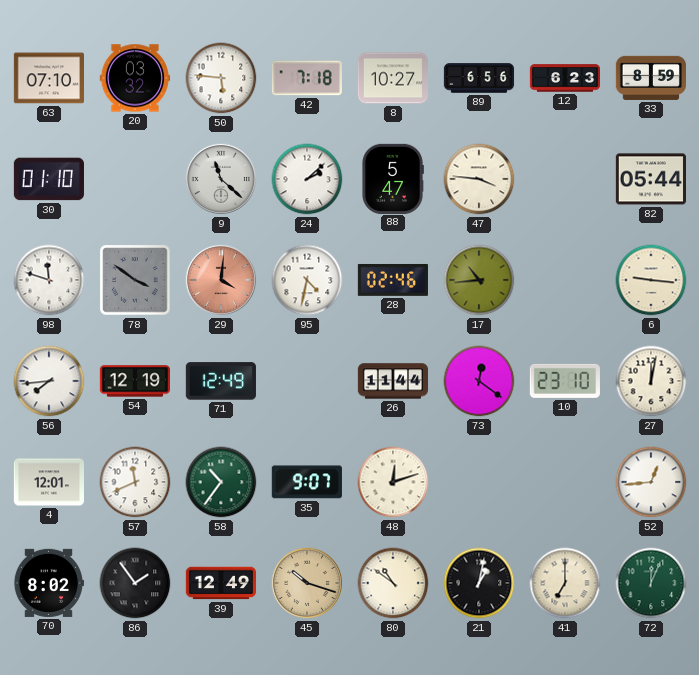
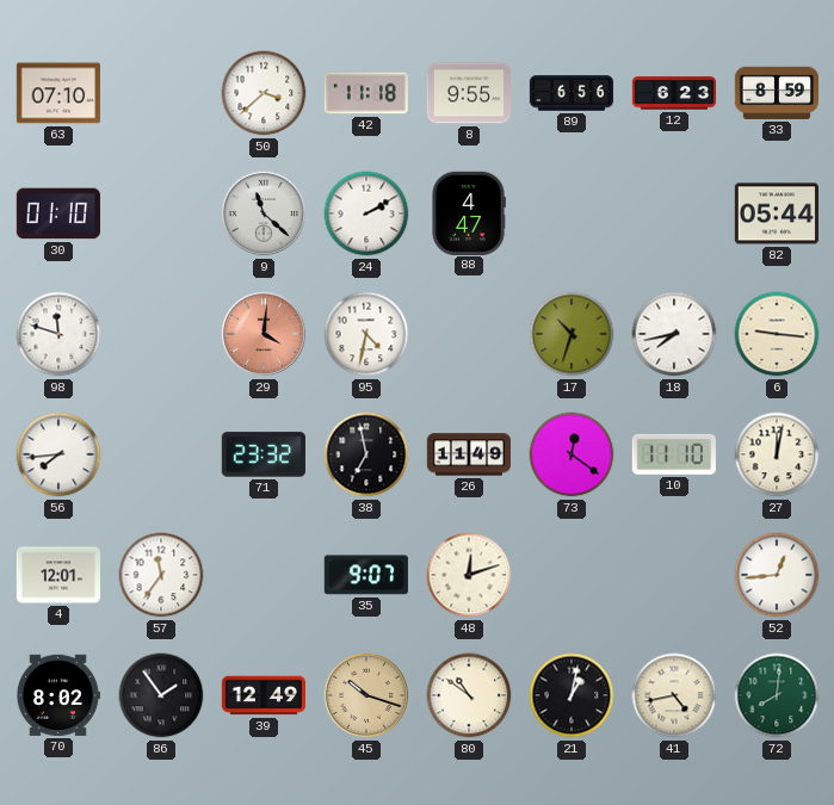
20: 03:32 -> none (134, 78)
50: 5:46 -> 3:38 (264, 93)
42: 7:18 -> 11:18 (366, 93)
8: 10:27 -> 9:55 (468, 93)
24: 2:08 -> 2:10 (366, 213)
88: 5:47 -> 4:47 (469, 212)
47: 3:46 -> none (479, 179)
78: 3:51 -> none (135, 280)
28: 02:46 -> none (392, 280)
17: 10:44 -> 10:33 (572, 334)
18: none -> 7:43 (674, 334)
54: 12:19 -> none (134, 381)
71: 12:49 -> 23:32 (264, 454)
38: none -> 6:58 (366, 454)
26: 11:44 -> 11:49 (468, 454)
10: 23:10 -> 11:10 (674, 454)
57: 11:41 -> 11:36 (161, 575)
58: 10:36 -> none (221, 482)
41: 7:00 -> 4:43 (674, 695)
72: 12:04 -> 8:01 (777, 695)
